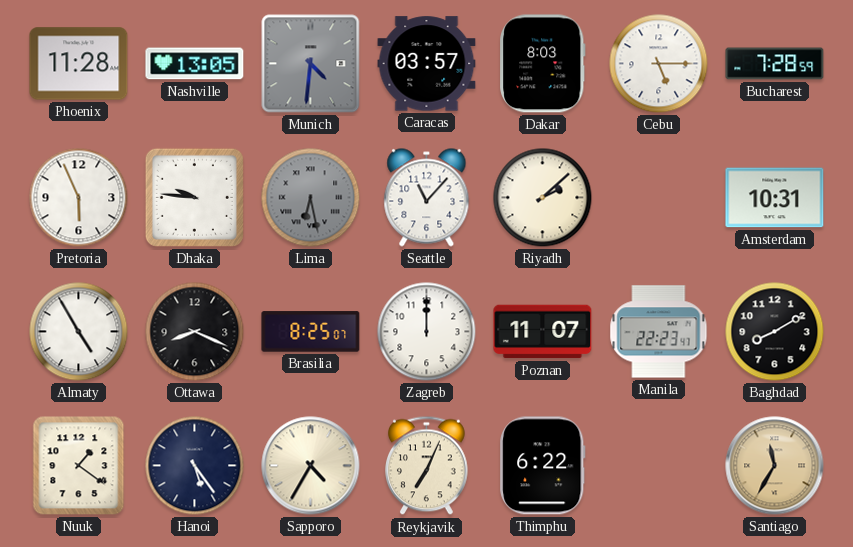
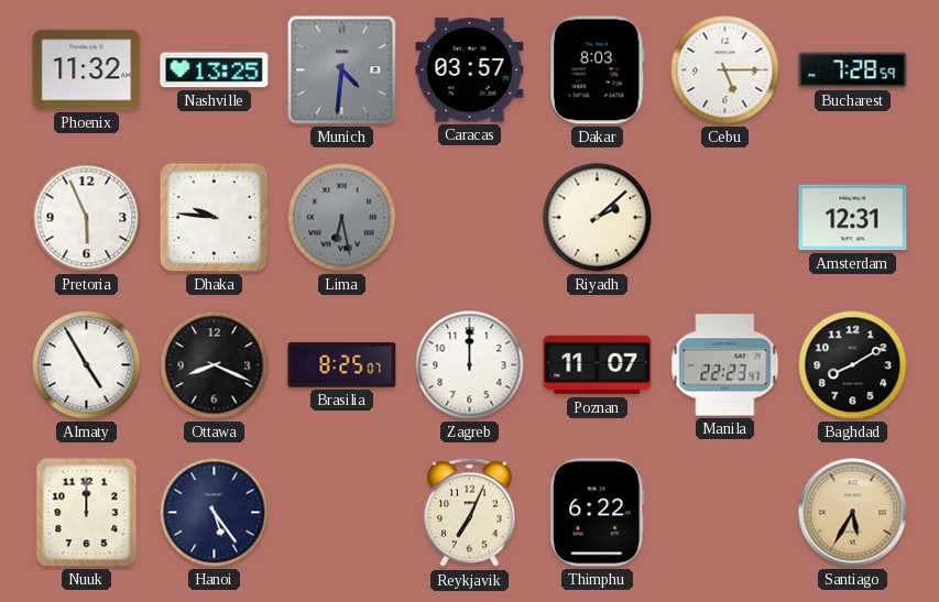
Phoenix: 11:28 -> 11:32 (87, 70)
Nashville: 13:05 -> 13:25 (215, 70)
Seattle: 11:07 -> none (427, 198)
Amsterdam: 10:31 -> 12:31 (853, 218)
Nuuk: 1:21 -> 12:00 (87, 513)
Sapporo: 4:35 -> none (311, 466)
Santiago: 11:35 -> 5:35 (853, 513)
